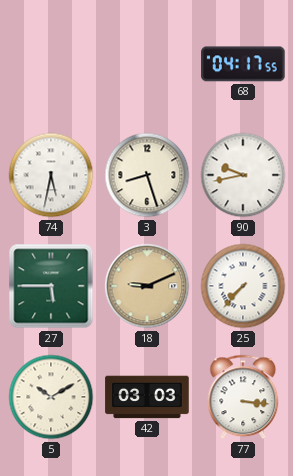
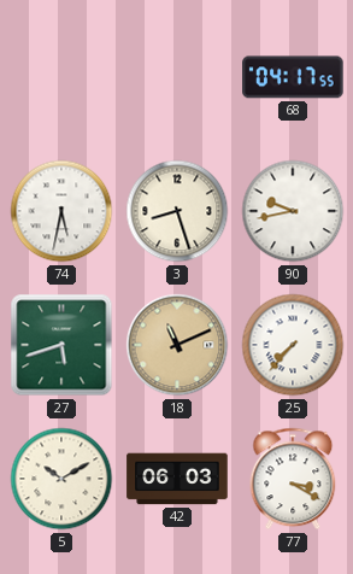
27: 5:45 -> 5:42 (61, 345)
18: 9:11 -> 11:11 (177, 345)
42: 03:03 -> 06:03 (177, 479)
77: 3:16 -> 3:20 (293, 479)
